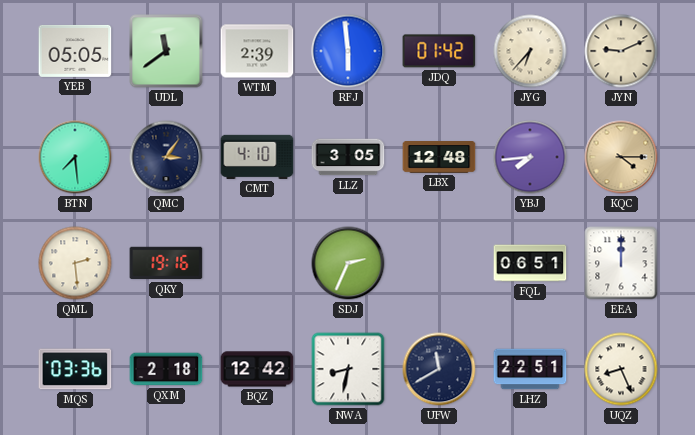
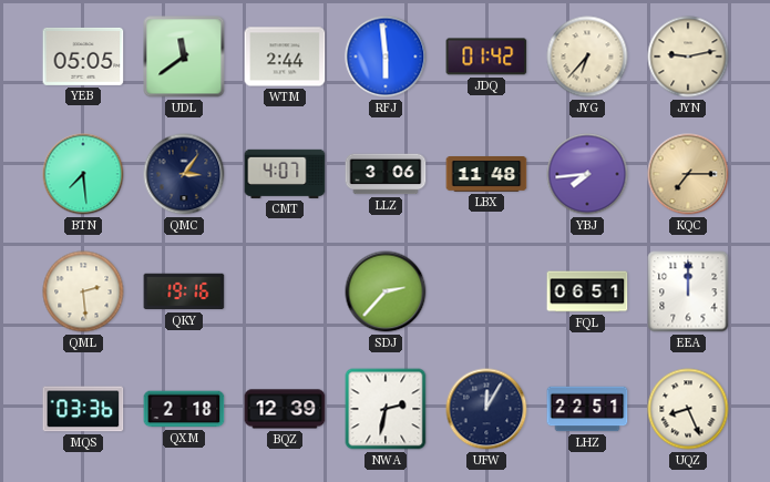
WTM: 2:39 -> 2:44 (285, 57)
JYN: 9:11 -> 9:13 (688, 57)
CMT: 4:10 -> 4:07 (285, 174)
LLZ: 3:05 -> 3:06 (386, 174)
LBX: 12:48 -> 11:48 (486, 174)
KQC: 4:15 -> 7:15 (688, 174)
SDJ: 2:34 -> 2:37 (386, 291)
BQZ: 12:42 -> 12:39 (285, 409)
NWA: 8:32 -> 2:32 (386, 409)
UFW: 11:40 -> 12:05 (486, 409)
